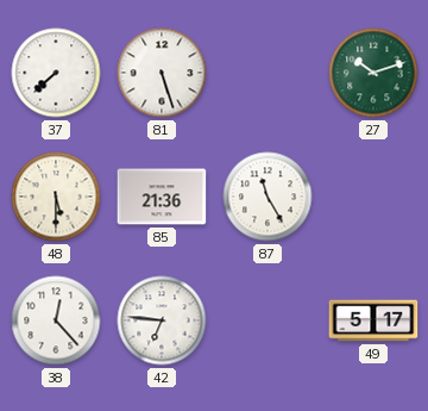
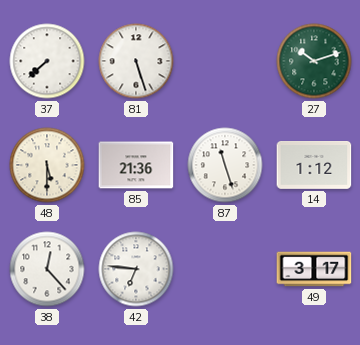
87: 11:25 -> 11:27 (225, 165)
14: none -> 1:12 (314, 166)
49: 5:17 -> 3:17 (314, 269)
